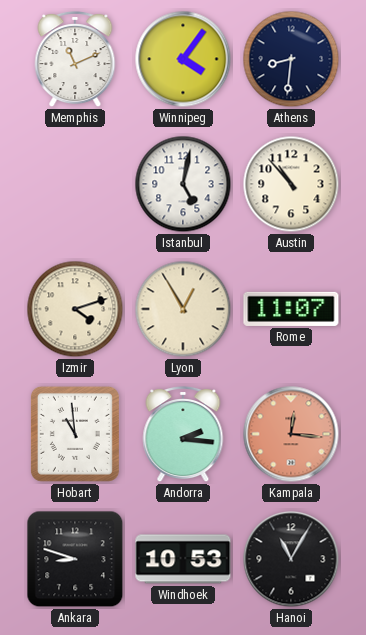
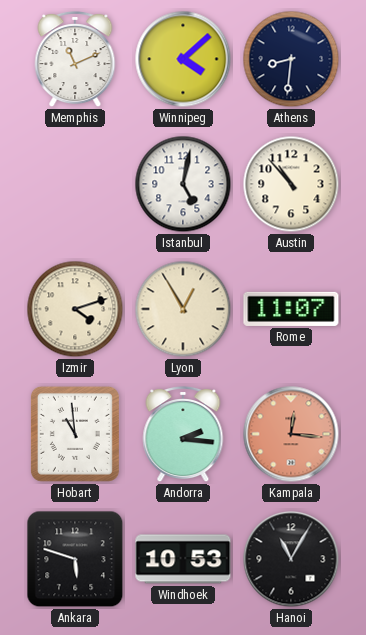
Winnipeg: 4:06 -> 4:08 (183, 59)
Ankara: 8:48 -> 5:48 (75, 559)
